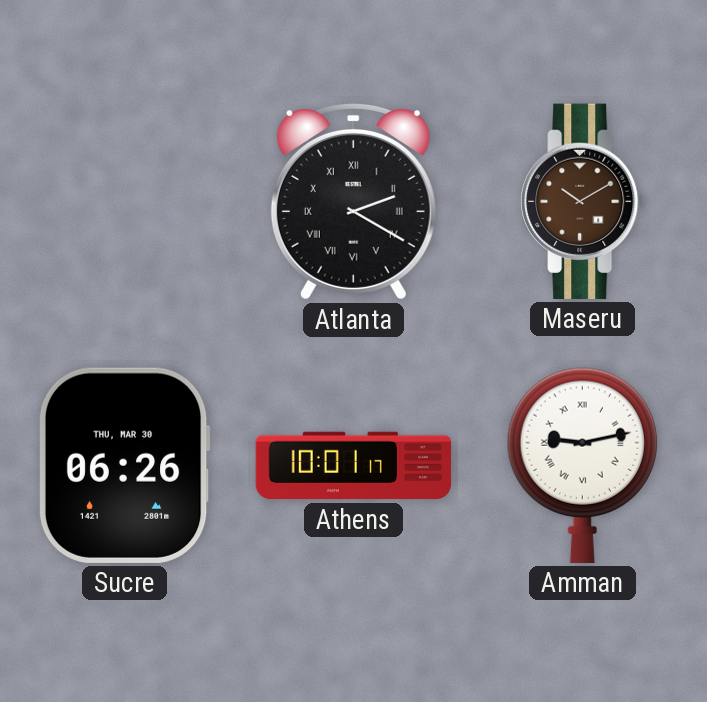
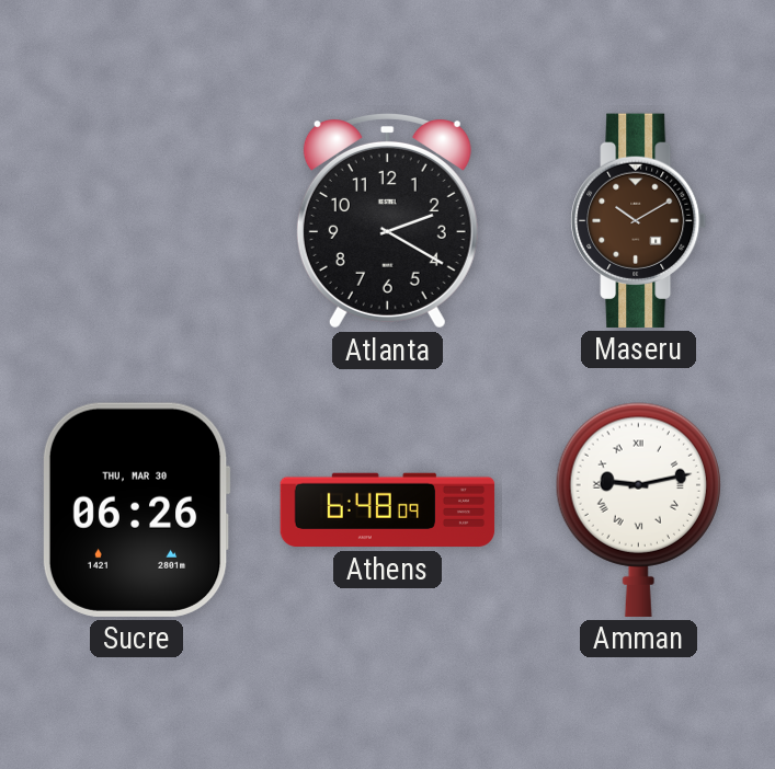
Atlanta numerals: Roman -> Arabic (387, 220)
Athens: 10:01 -> 6:48 (388, 510)
